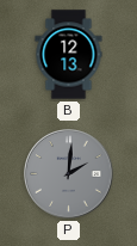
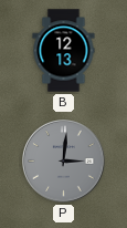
P: 2:01 -> 3:01 (64, 162)
